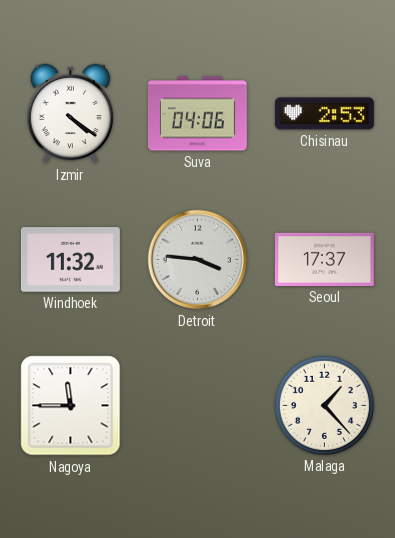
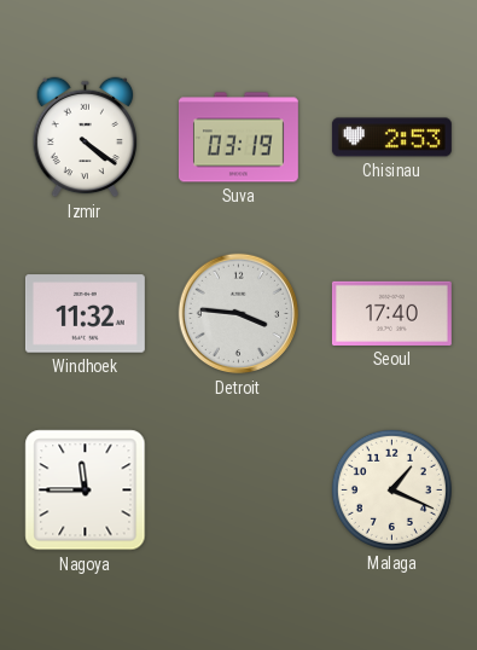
Suva: 04:06 -> 03:19 (238, 138)
Seoul: 17:37 -> 17:40 (391, 313)
Malaga: 1:23 -> 1:19 (391, 489)
